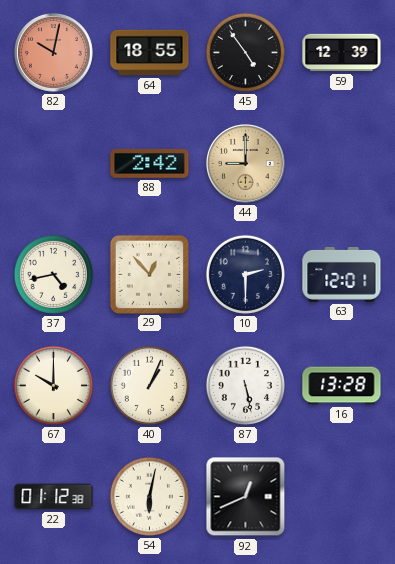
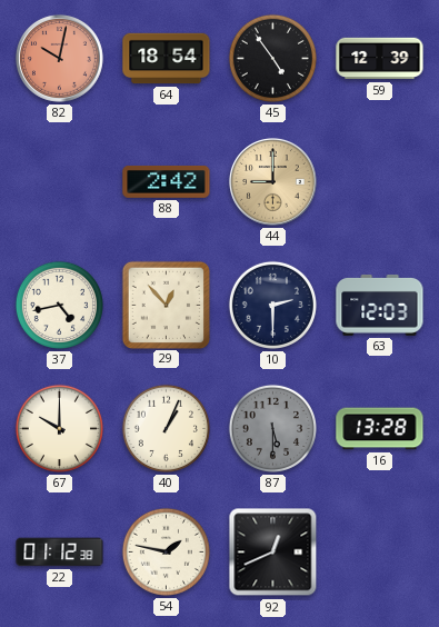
64: 18:55 -> 18:54 (167, 59)
63: 12:01 -> 12:03 (380, 305)
87: 5:28 -> 5:30 (272, 428)
87 dial: white -> grey (272, 428)
54: 6:02 -> 1:47 (166, 551)
